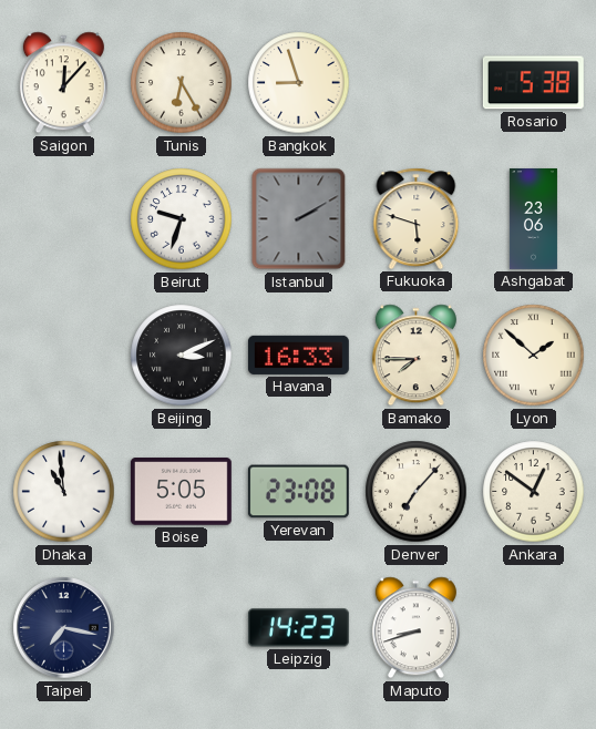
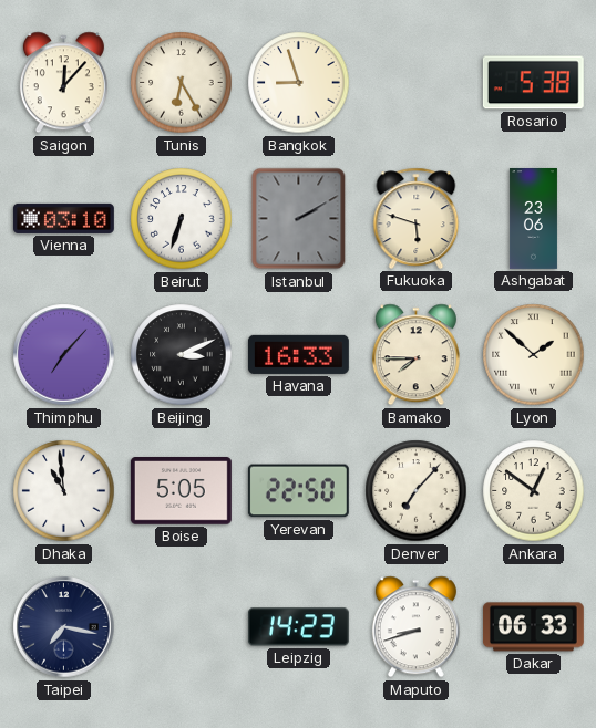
Vienna: none -> 03:10 (63, 218)
Beirut: 9:33 -> 6:33 (182, 219)
Thimphu: none -> 7:07 (64, 355)
Yerevan: 23:08 -> 22:50 (298, 491)
Dakar: none -> 06:33 (533, 627)
